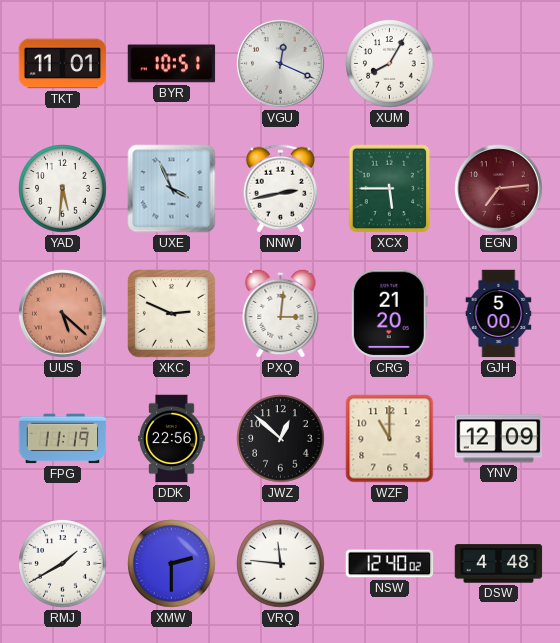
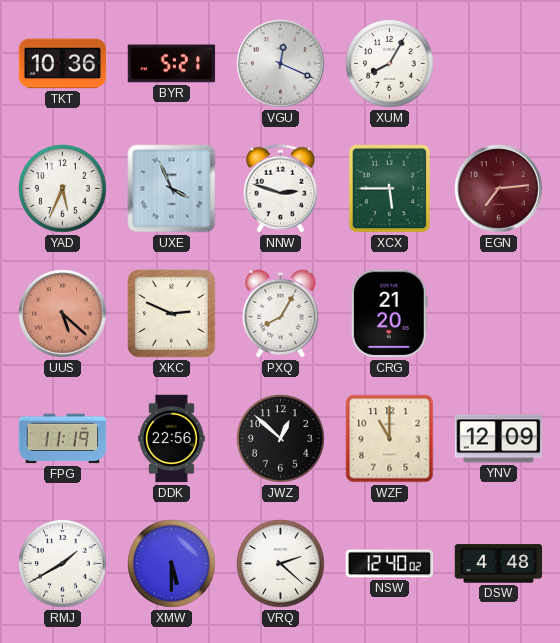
TKT: 11:01 -> 10:36 (63, 64)
BYR: 10:51 -> 5:21 (172, 64)
YAD: 5:31 -> 5:34 (63, 189)
NNW: 2:43 -> 2:48 (280, 189)
PXQ: 3:01 -> 8:05 (281, 313)
GJH: 5:00 -> none (499, 314)
XMW: 2:30 -> 5:30 (172, 564)
VRQ: 11:46 -> 2:22 (281, 564)
